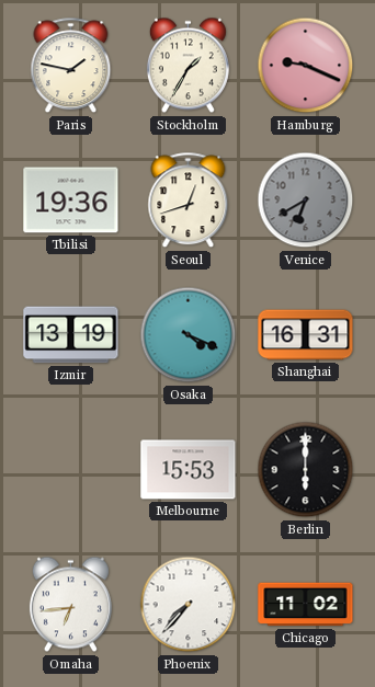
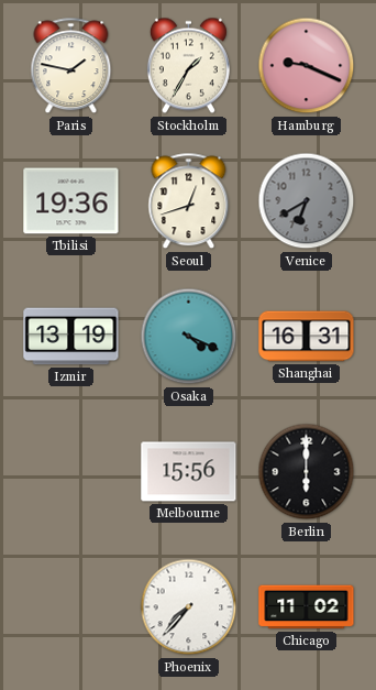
Melbourne: 15:53 -> 15:56 (189, 472)
Omaha: 6:44 -> none (70, 605)
